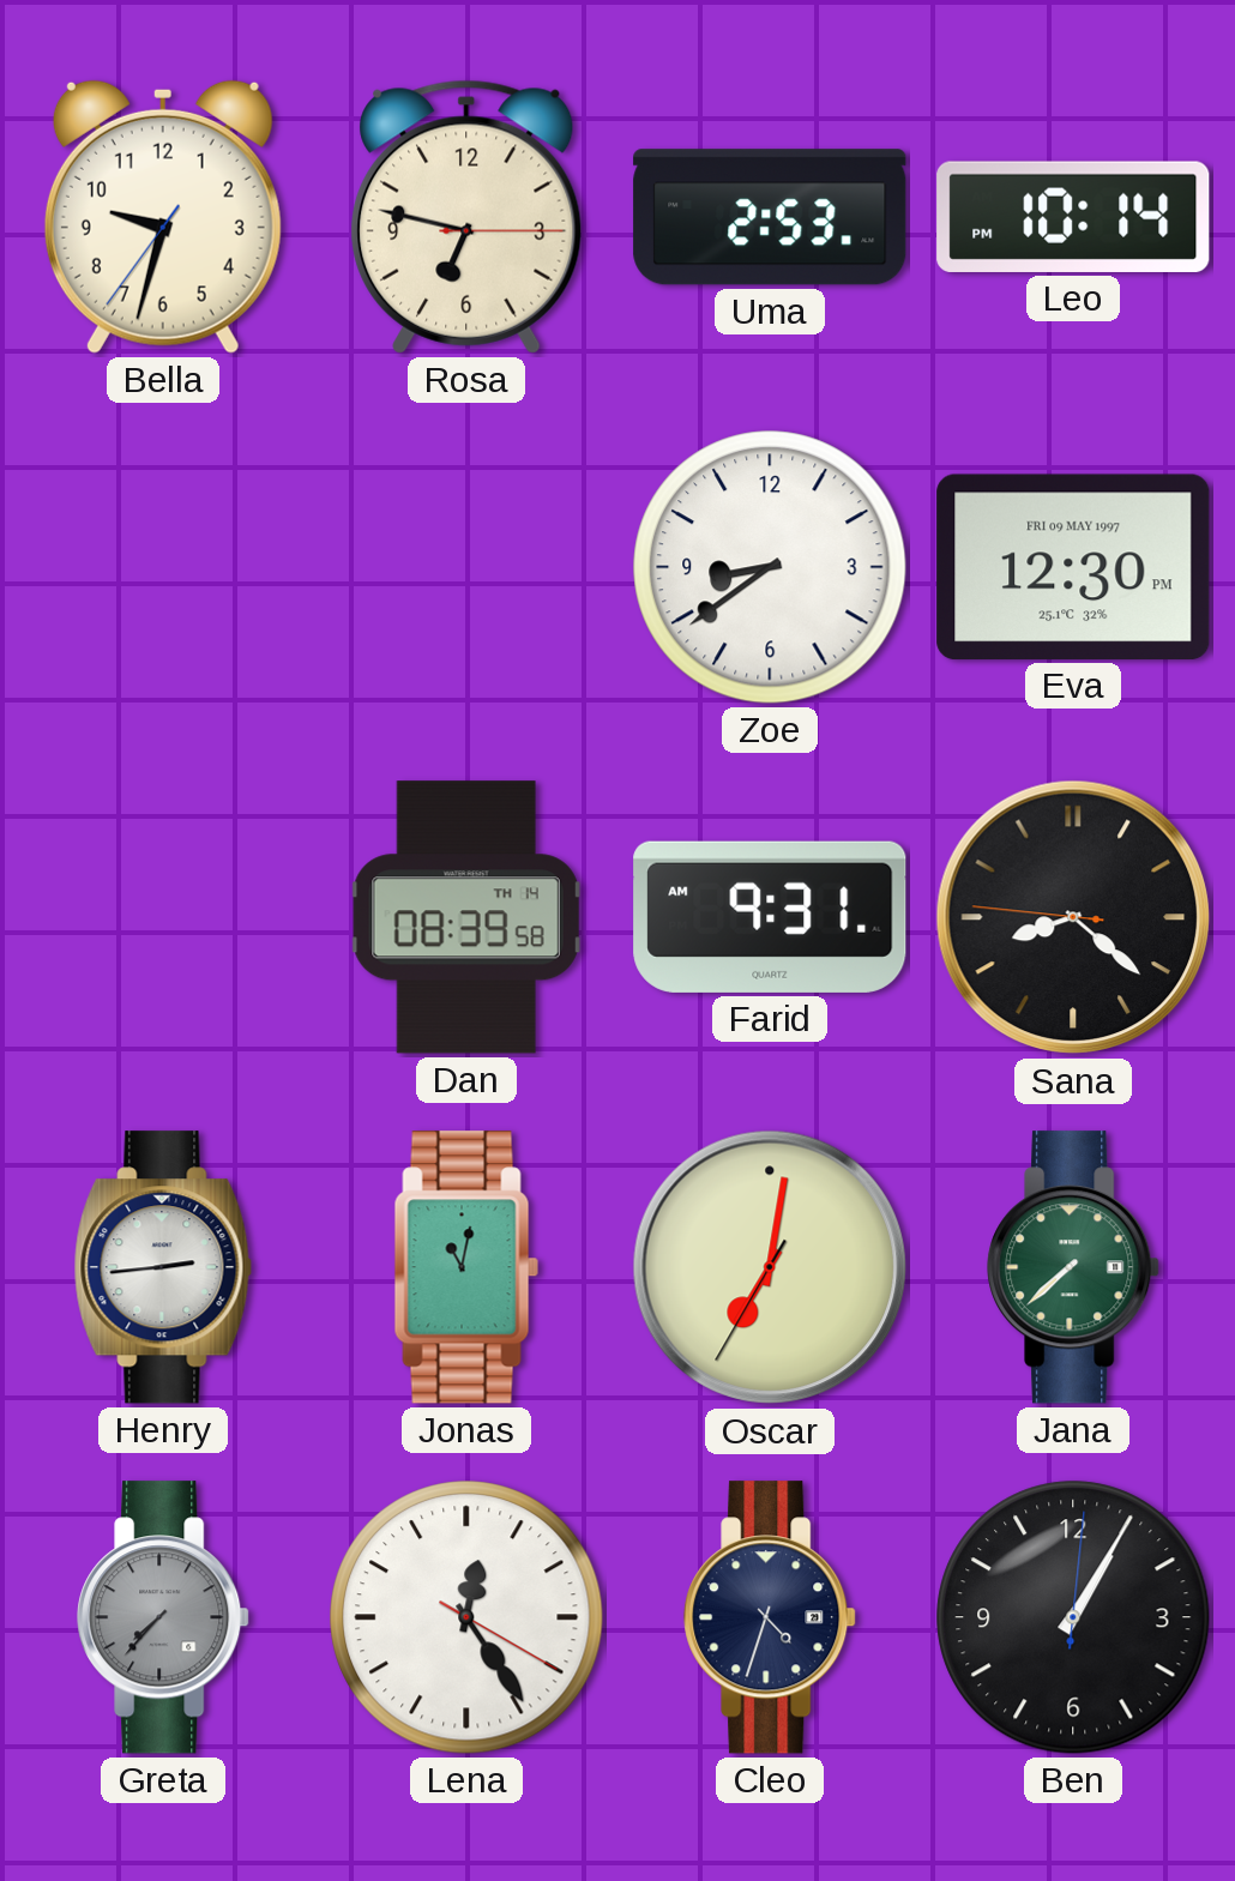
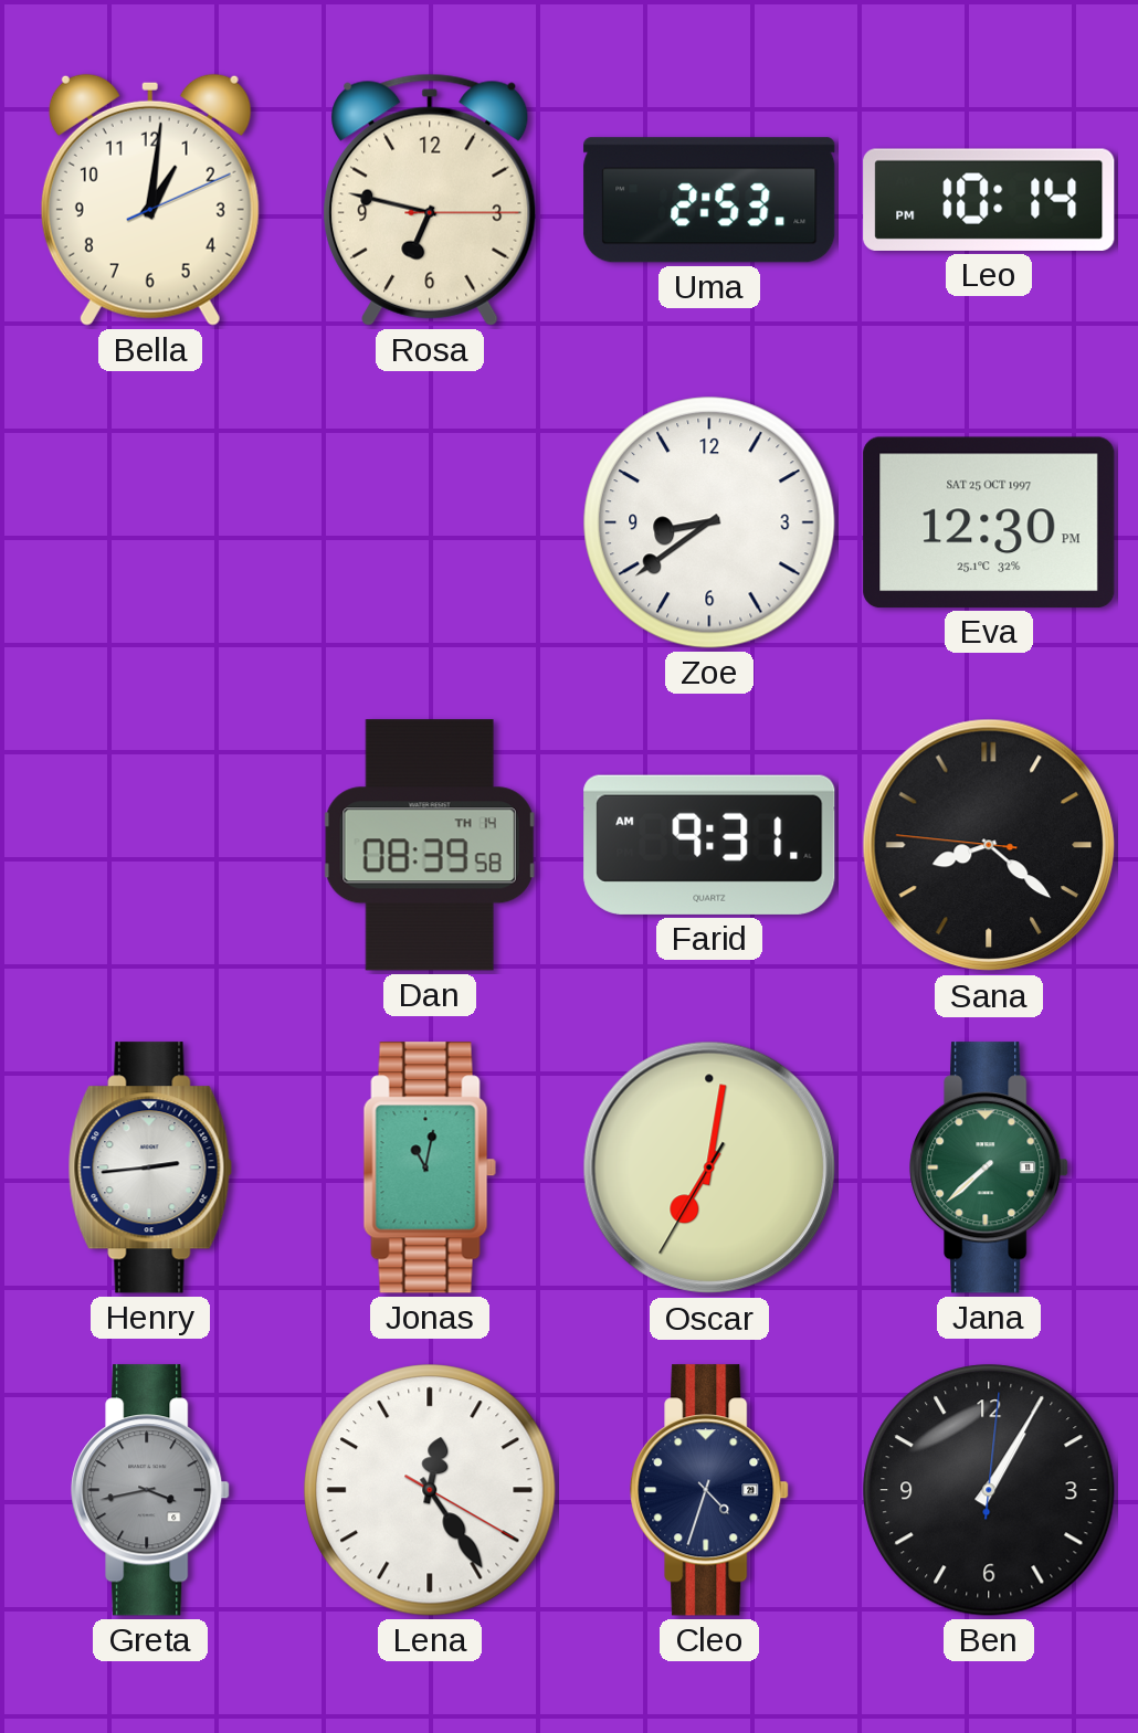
Bella: 9:32 -> 1:01 (150, 200)
Eva date: FRI 09 MAY 1997 -> SAT 25 OCT 1997 (989, 522)
Greta: 7:37 -> 3:43 (150, 1490)
